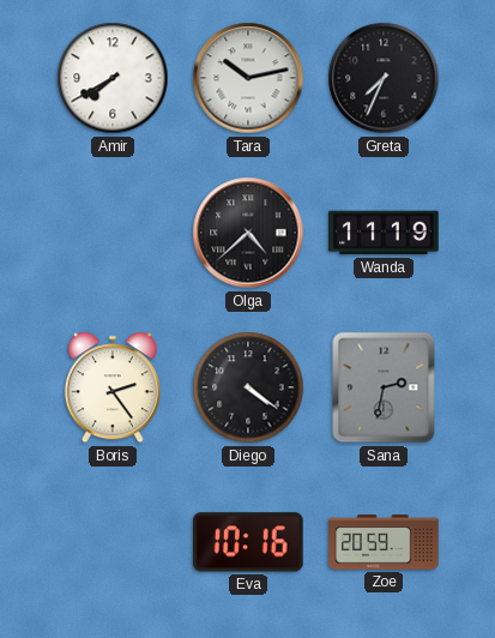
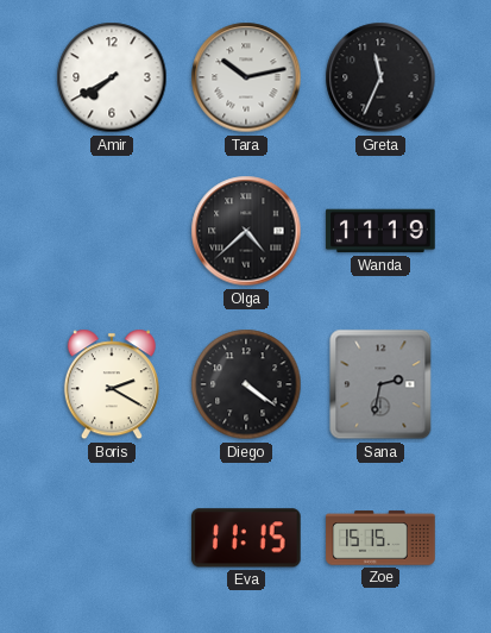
Greta: 7:34 -> 11:34 (380, 77)
Boris: 2:24 -> 2:20 (112, 384)
Eva: 10:16 -> 11:15 (247, 538)
Zoe: 20:59 -> 15:15 (380, 538)
